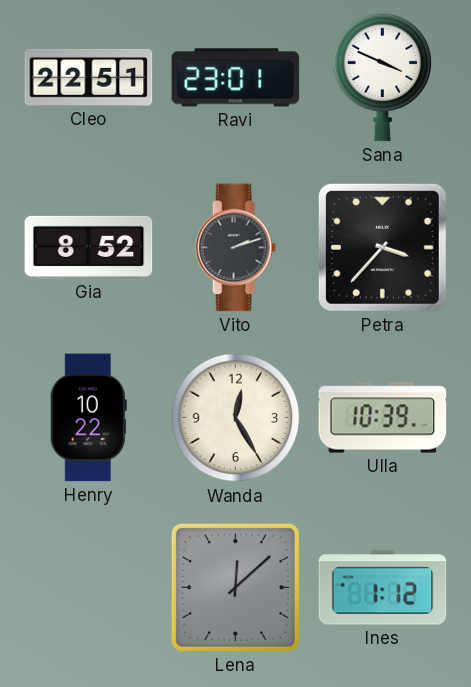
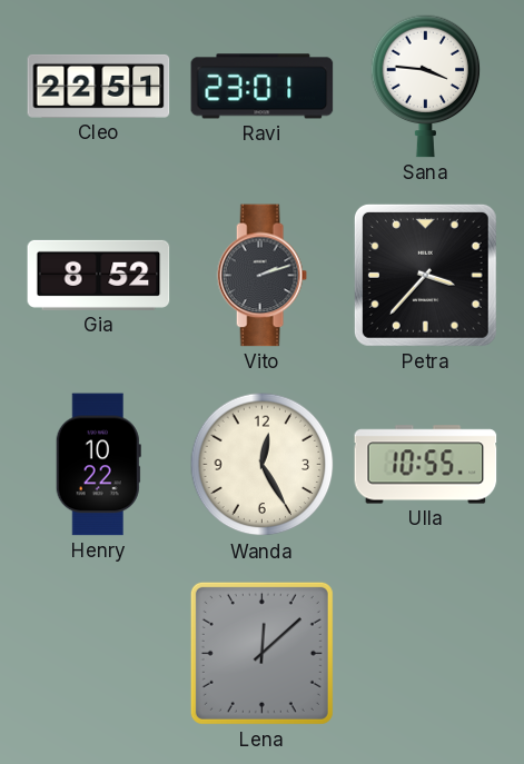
Sana: 3:49 -> 3:46 (426, 86)
Ulla: 10:39 -> 10:55 (426, 465)
Ines: 1:12 -> none (383, 588)
